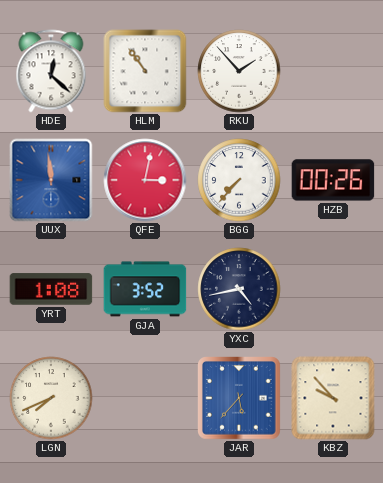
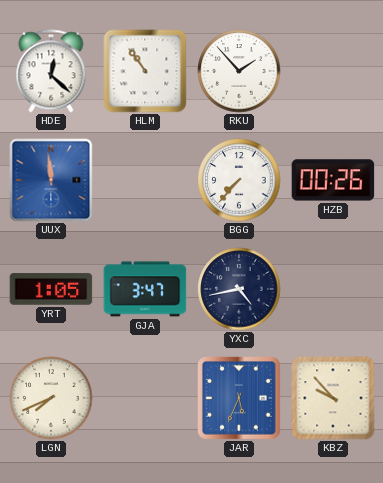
QFE: 3:02 -> none (145, 180)
YRT: 1:08 -> 1:05 (51, 289)
GJA: 3:52 -> 3:47 (145, 289)
JAR: 5:37 -> 5:34 (239, 398)
